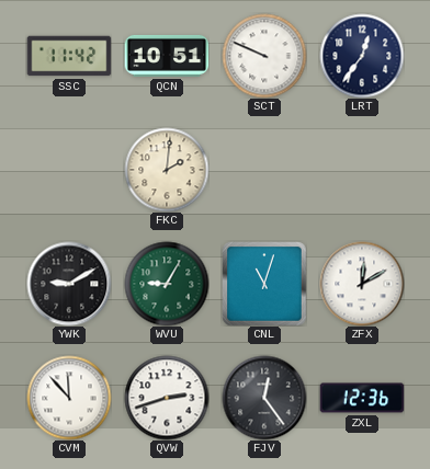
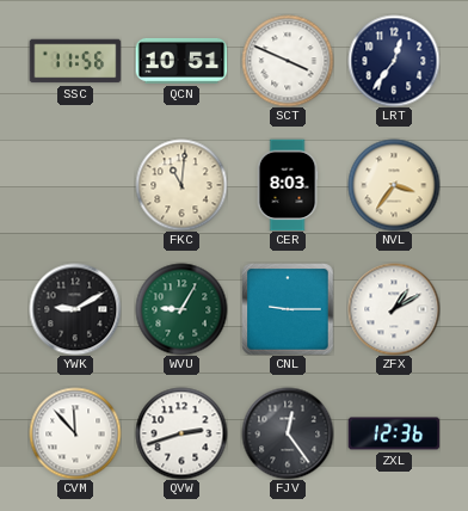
SSC: 11:42 -> 11:56 (75, 61)
SCT: 9:49 -> 3:49 (288, 61)
FKC: 2:01 -> 11:01 (181, 185)
CER: none -> 8:03 (288, 185)
NVL: none -> 3:36 (394, 185)
CNL: 11:03 -> 9:15 (288, 309)
ZFX: 12:10 -> 1:10 (394, 309)
